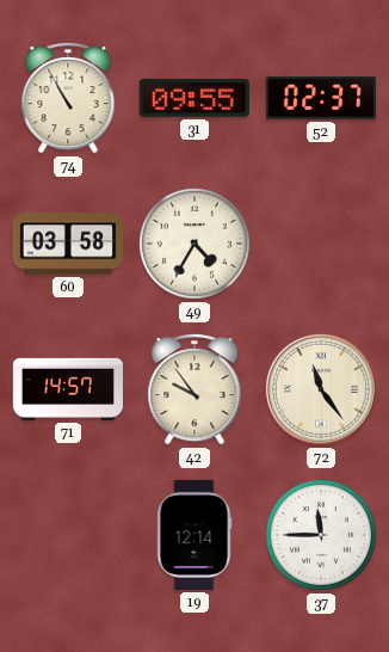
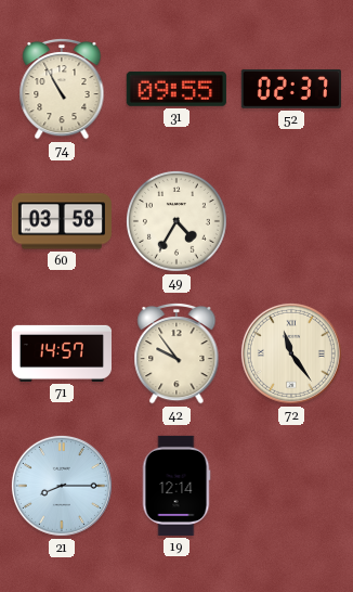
21: none -> 8:15 (62, 486)
37: 11:45 -> none (321, 535)
